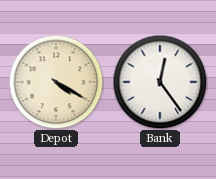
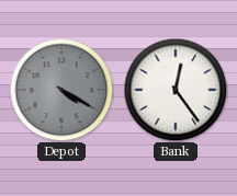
Depot dial: cream -> grey (61, 90)
